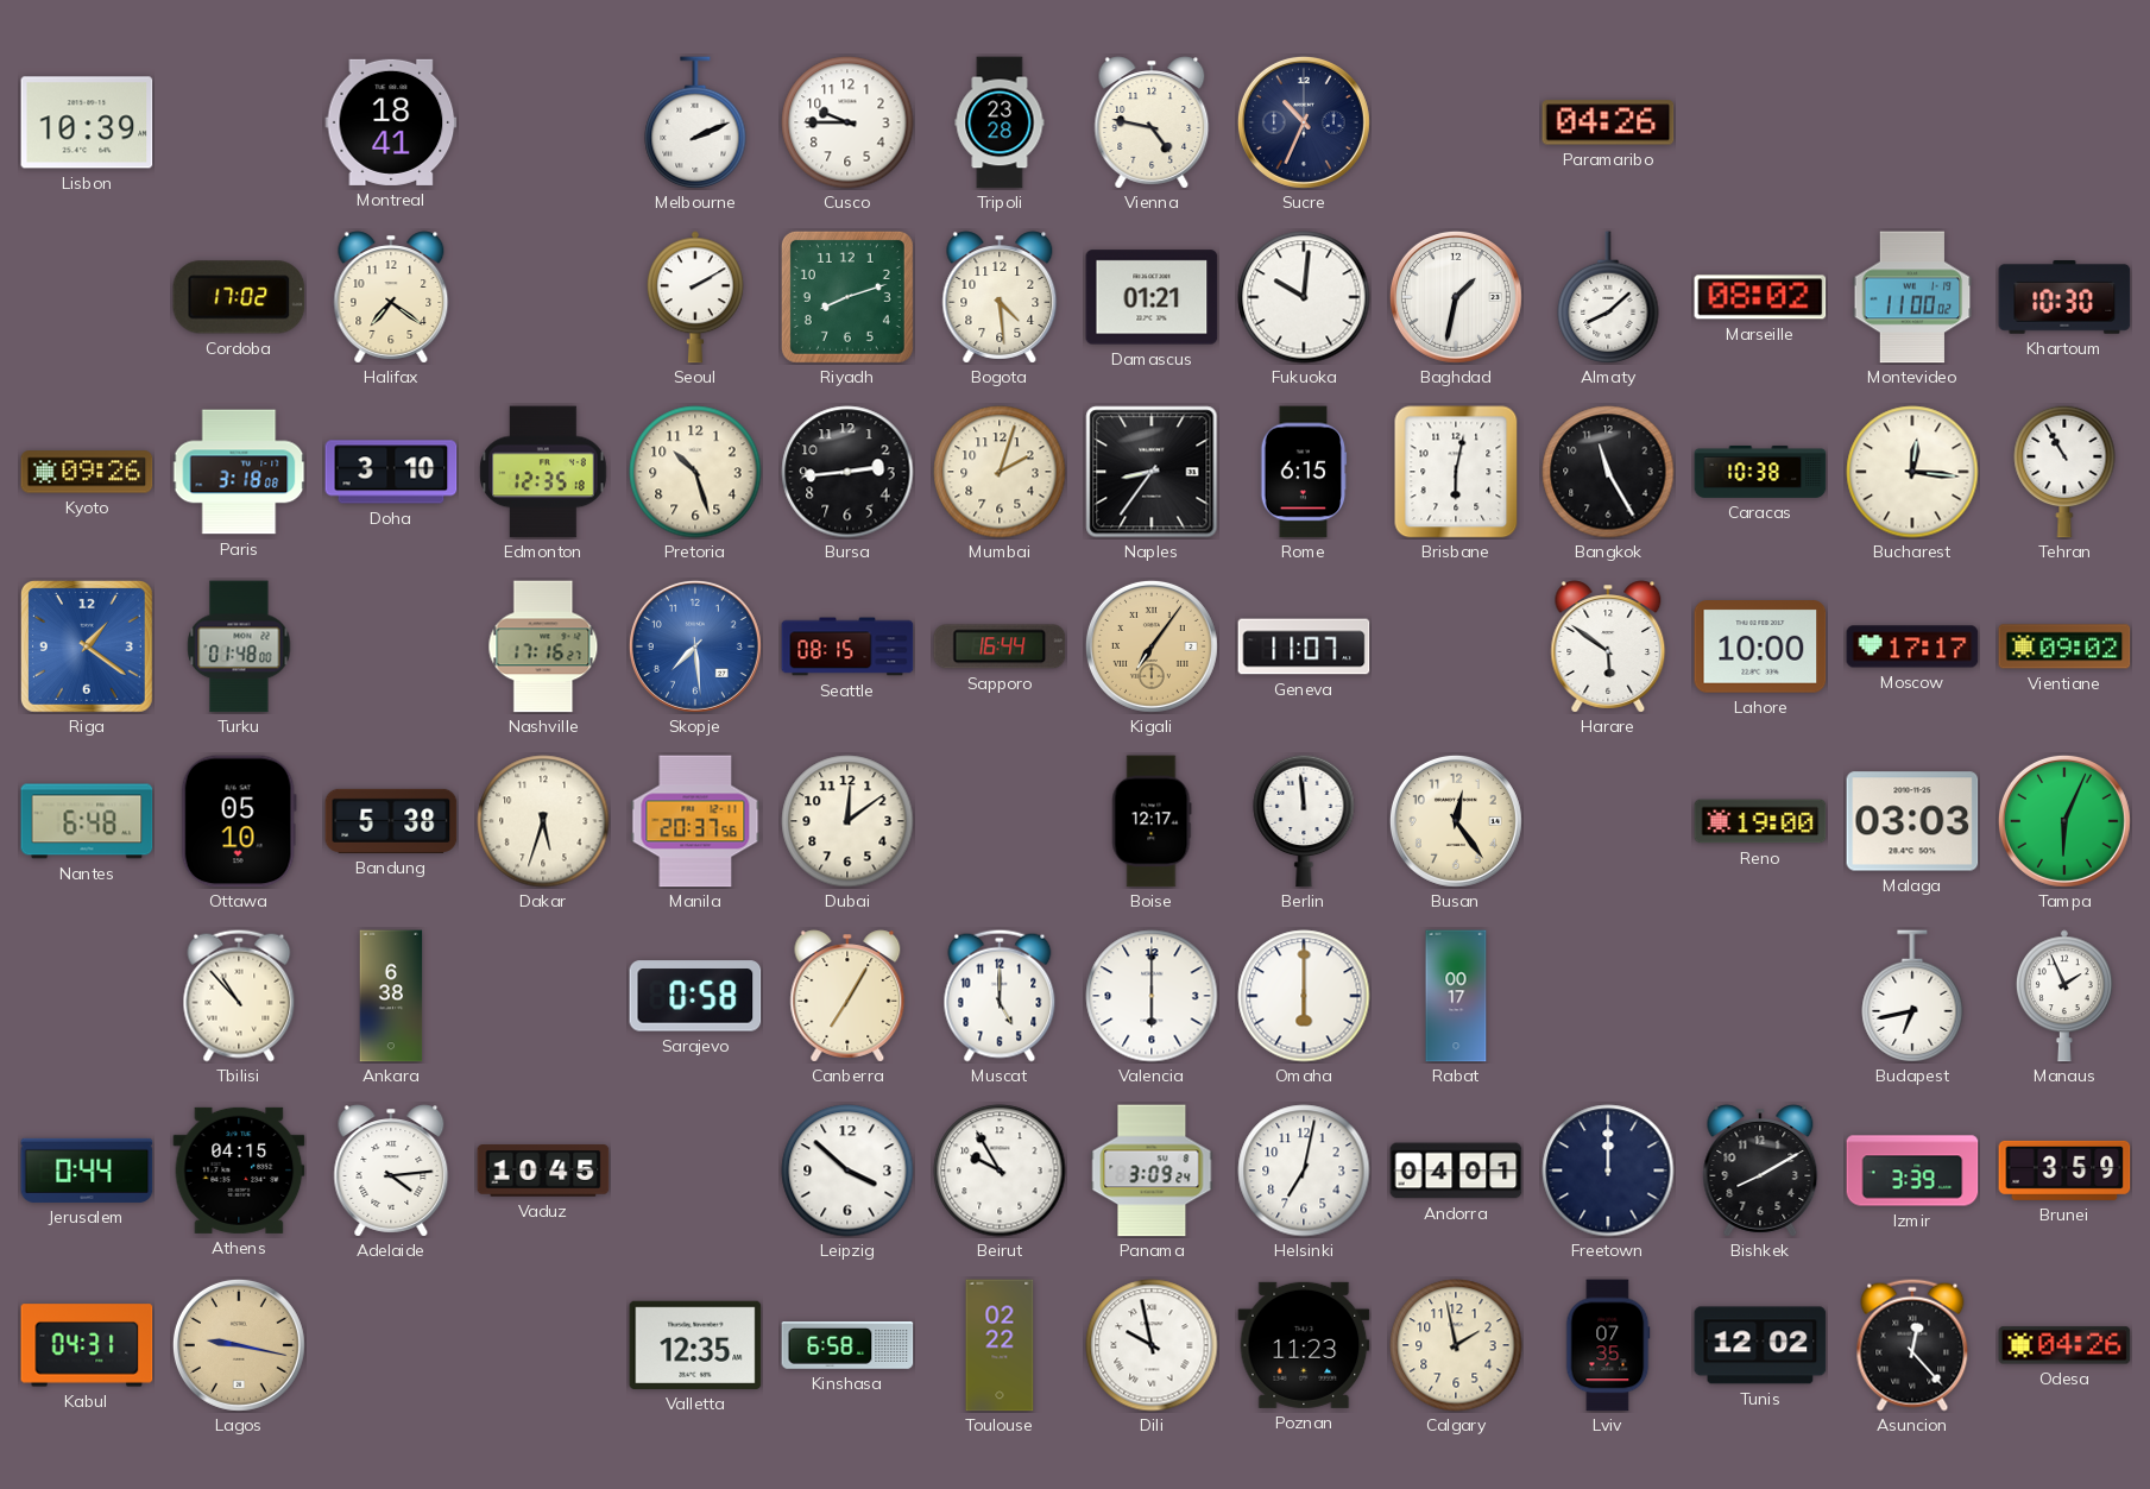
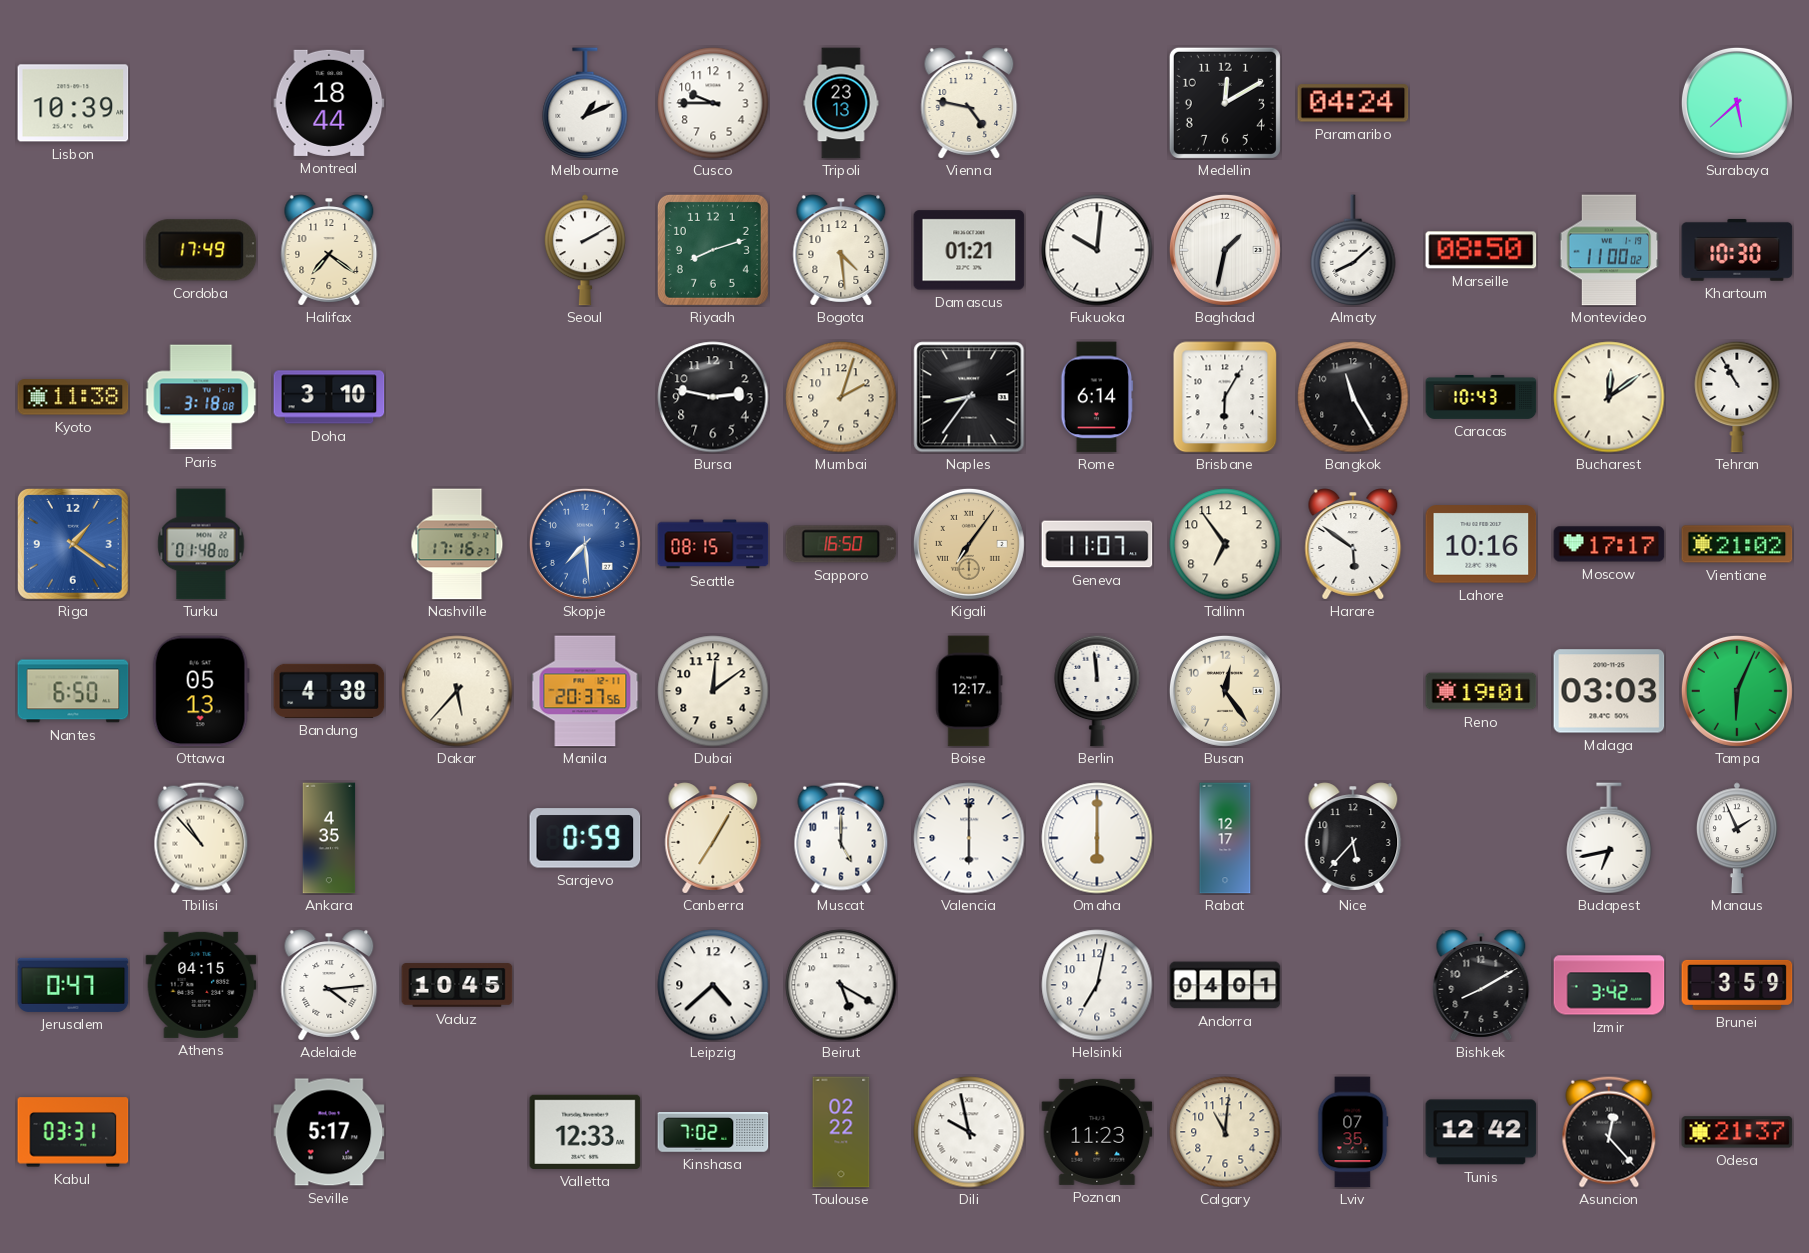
Montreal: 18:41 -> 18:44 (329, 103)
Melbourne: 2:11 -> 1:11 (585, 103)
Tripoli: 23:28 -> 23:13 (841, 103)
Sucre: 10:34 -> none (1304, 122)
Medellin: none -> 12:10 (1225, 103)
Paramaribo: 04:26 -> 04:24 (1353, 103)
Surabaya: none -> 5:38 (1737, 103)
Cordoba: 17:02 -> 17:49 (201, 250)
Marseille: 08:02 -> 08:50 (1481, 250)
Kyoto: 09:26 -> 11:38 (73, 397)
Edmonton: 12:35 -> none (543, 472)
Pretoria: 10:27 -> none (695, 472)
Bursa: 2:44 -> 2:47 (713, 397)
Rome: 6:15 -> 6:14 (1097, 397)
Brisbane: 6:02 -> 6:05 (1225, 397)
Caracas: 10:38 -> 10:43 (1481, 397)
Bucharest: 12:16 -> 12:09 (1609, 397)
Sapporo: 16:44 -> 16:50 (841, 544)
Tallinn: none -> 6:54 (1225, 544)
Lahore: 10:00 -> 10:16 (1481, 544)
Vientiane: 09:02 -> 21:02 (1737, 544)
Nantes: 6:48 -> 6:50 (73, 691)
Ottawa: 05:10 -> 05:13 (201, 691)
Bandung: 5:38 -> 4:38 (329, 691)
Dakar: 5:33 -> 5:37 (457, 691)
Reno: 19:00 -> 19:01 (1481, 691)
Ankara: 6:38 -> 4:35 (329, 838)
Sarajevo: 0:58 -> 0:59 (585, 838)
Rabat: 00:17 -> 12:17 (1225, 838)
Nice: none -> 5:37 (1353, 838)
Jerusalem: 0:44 -> 0:47 (73, 985)
Leipzig: 3:52 -> 4:38 (713, 985)
Beirut: 9:55 -> 5:20 (841, 985)
Panama: 3:09 -> none (1152, 1171)
Freetown: 12:00 -> none (1608, 1171)
Izmir: 3:39 -> 3:42 (1609, 985)
Kabul: 04:31 -> 03:31 (73, 1132)
Lagos: 9:17 -> none (239, 1345)
Seville: none -> 5:17 (329, 1132)
Valletta: 12:35 -> 12:33 (585, 1132)
Kinshasa: 6:58 -> 7:02 (713, 1133)
Calgary: 1:58 -> 11:01 (1225, 1132)
Tunis: 12:02 -> 12:42 (1481, 1132)
Odesa: 04:26 -> 21:37 (1737, 1132)
